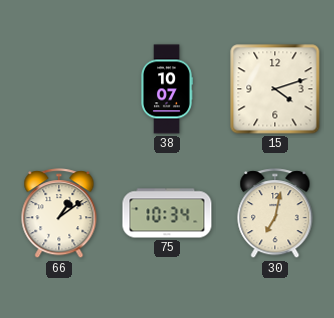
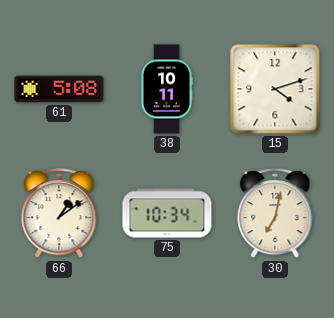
61: none -> 5:08 (59, 89)
38: 10:07 -> 10:11 (167, 89)
